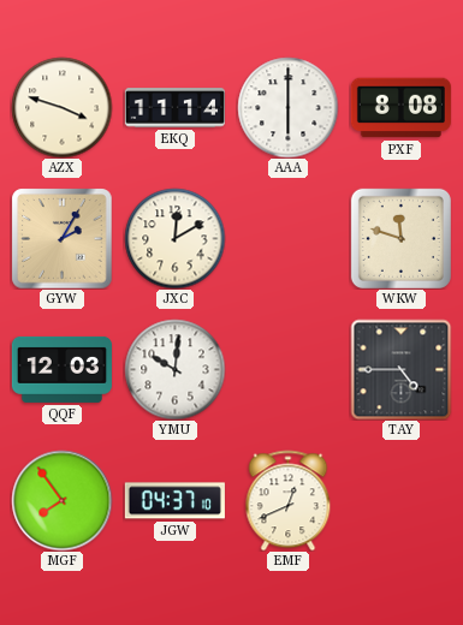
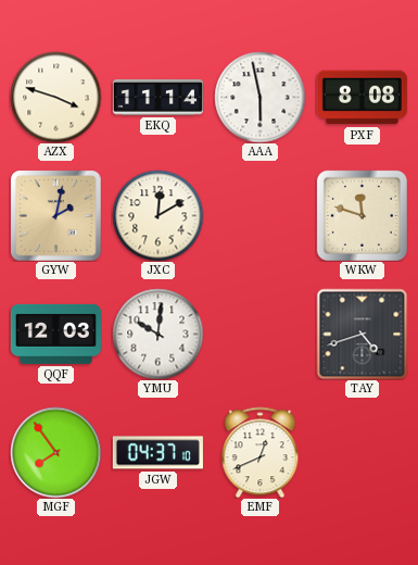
AAA: 6:00 -> 5:58 (259, 97)
GYW: 2:05 -> 2:02 (55, 215)
TAY: 4:45 -> 4:42 (362, 334)
